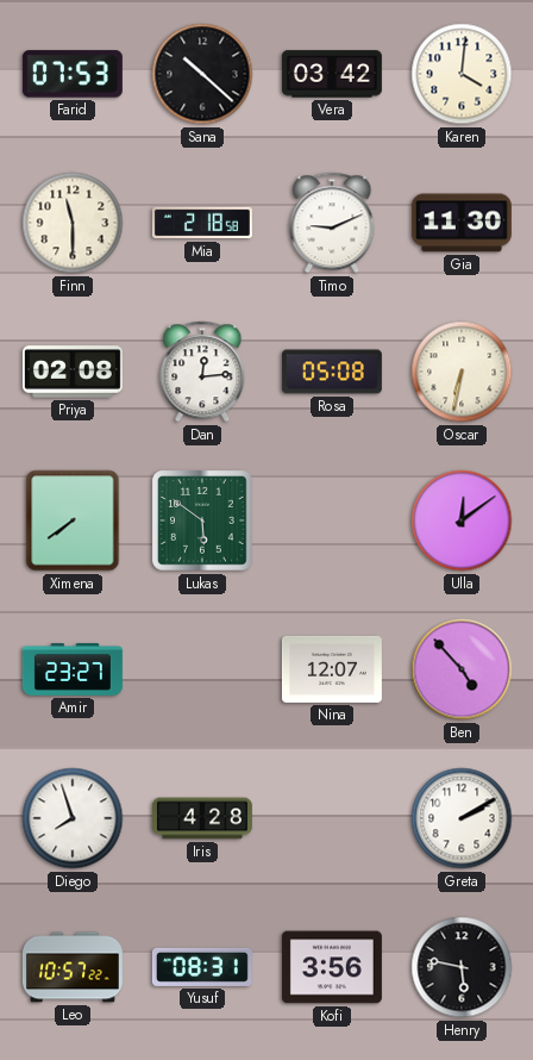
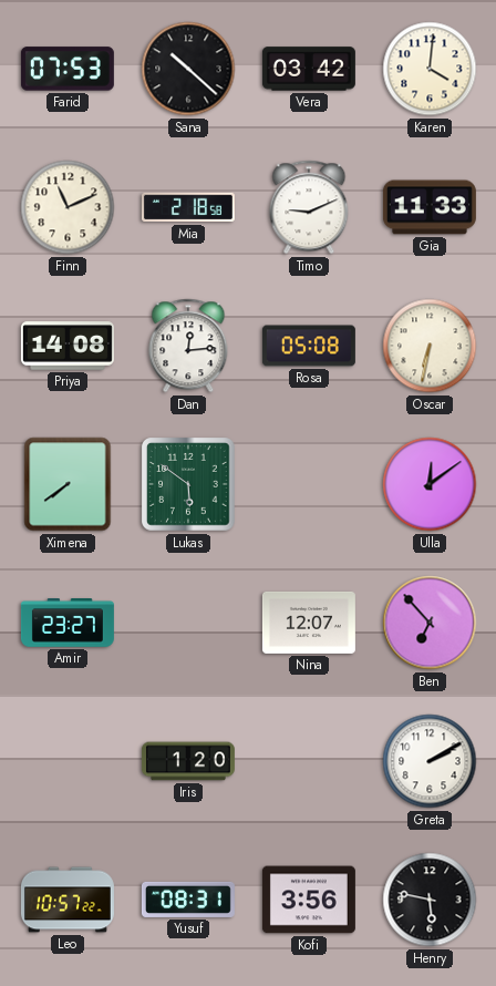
Finn: 11:30 -> 11:11 (68, 207)
Gia: 11:30 -> 11:33 (430, 207)
Priya: 02:08 -> 14:08 (68, 346)
Ben: 4:53 -> 6:53 (430, 623)
Diego: 7:57 -> none (73, 818)
Iris: 4:28 -> 1:20 (188, 761)
